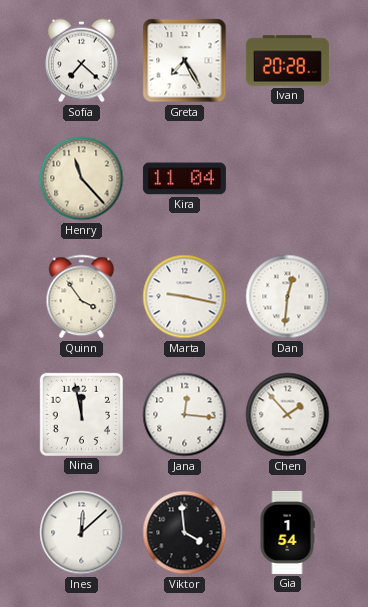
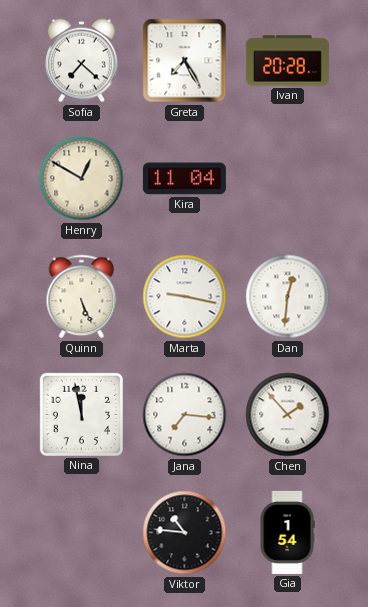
Henry: 11:23 -> 12:50 (82, 179)
Quinn: 3:54 -> 5:26 (82, 297)
Jana: 12:16 -> 7:16 (185, 415)
Ines: 12:08 -> none (82, 533)
Viktor: 3:59 -> 10:46 (185, 533)
